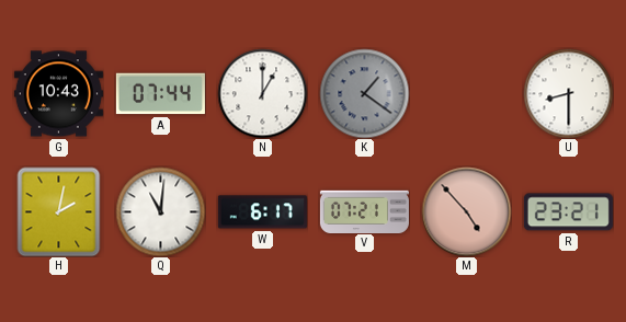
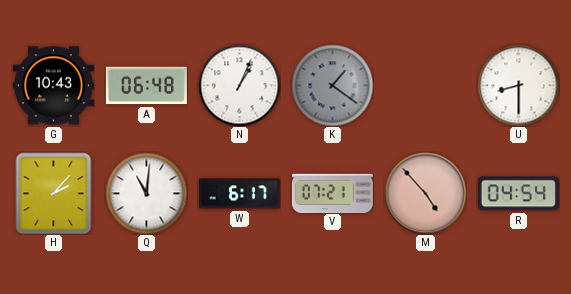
A: 07:44 -> 06:48 (146, 86)
N: 1:00 -> 1:04 (239, 85)
H: 2:02 -> 2:07 (54, 193)
R: 23:21 -> 04:54 (518, 194)
